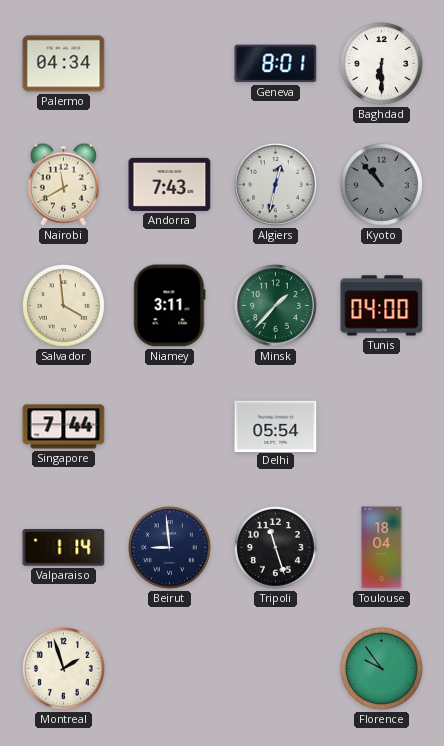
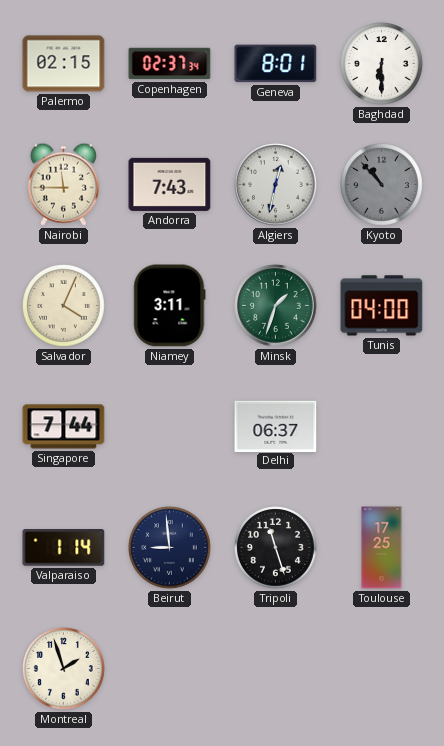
Palermo: 04:34 -> 02:15 (64, 64)
Copenhagen: none -> 02:37 (170, 64)
Nairobi: 11:40 -> 11:45 (63, 184)
Salvador: 3:59 -> 4:04 (64, 306)
Minsk: 1:37 -> 1:33 (276, 306)
Delhi: 05:54 -> 06:37 (276, 426)
Toulouse: 18:04 -> 17:25 (382, 548)
Florence: 9:54 -> none (382, 669)
